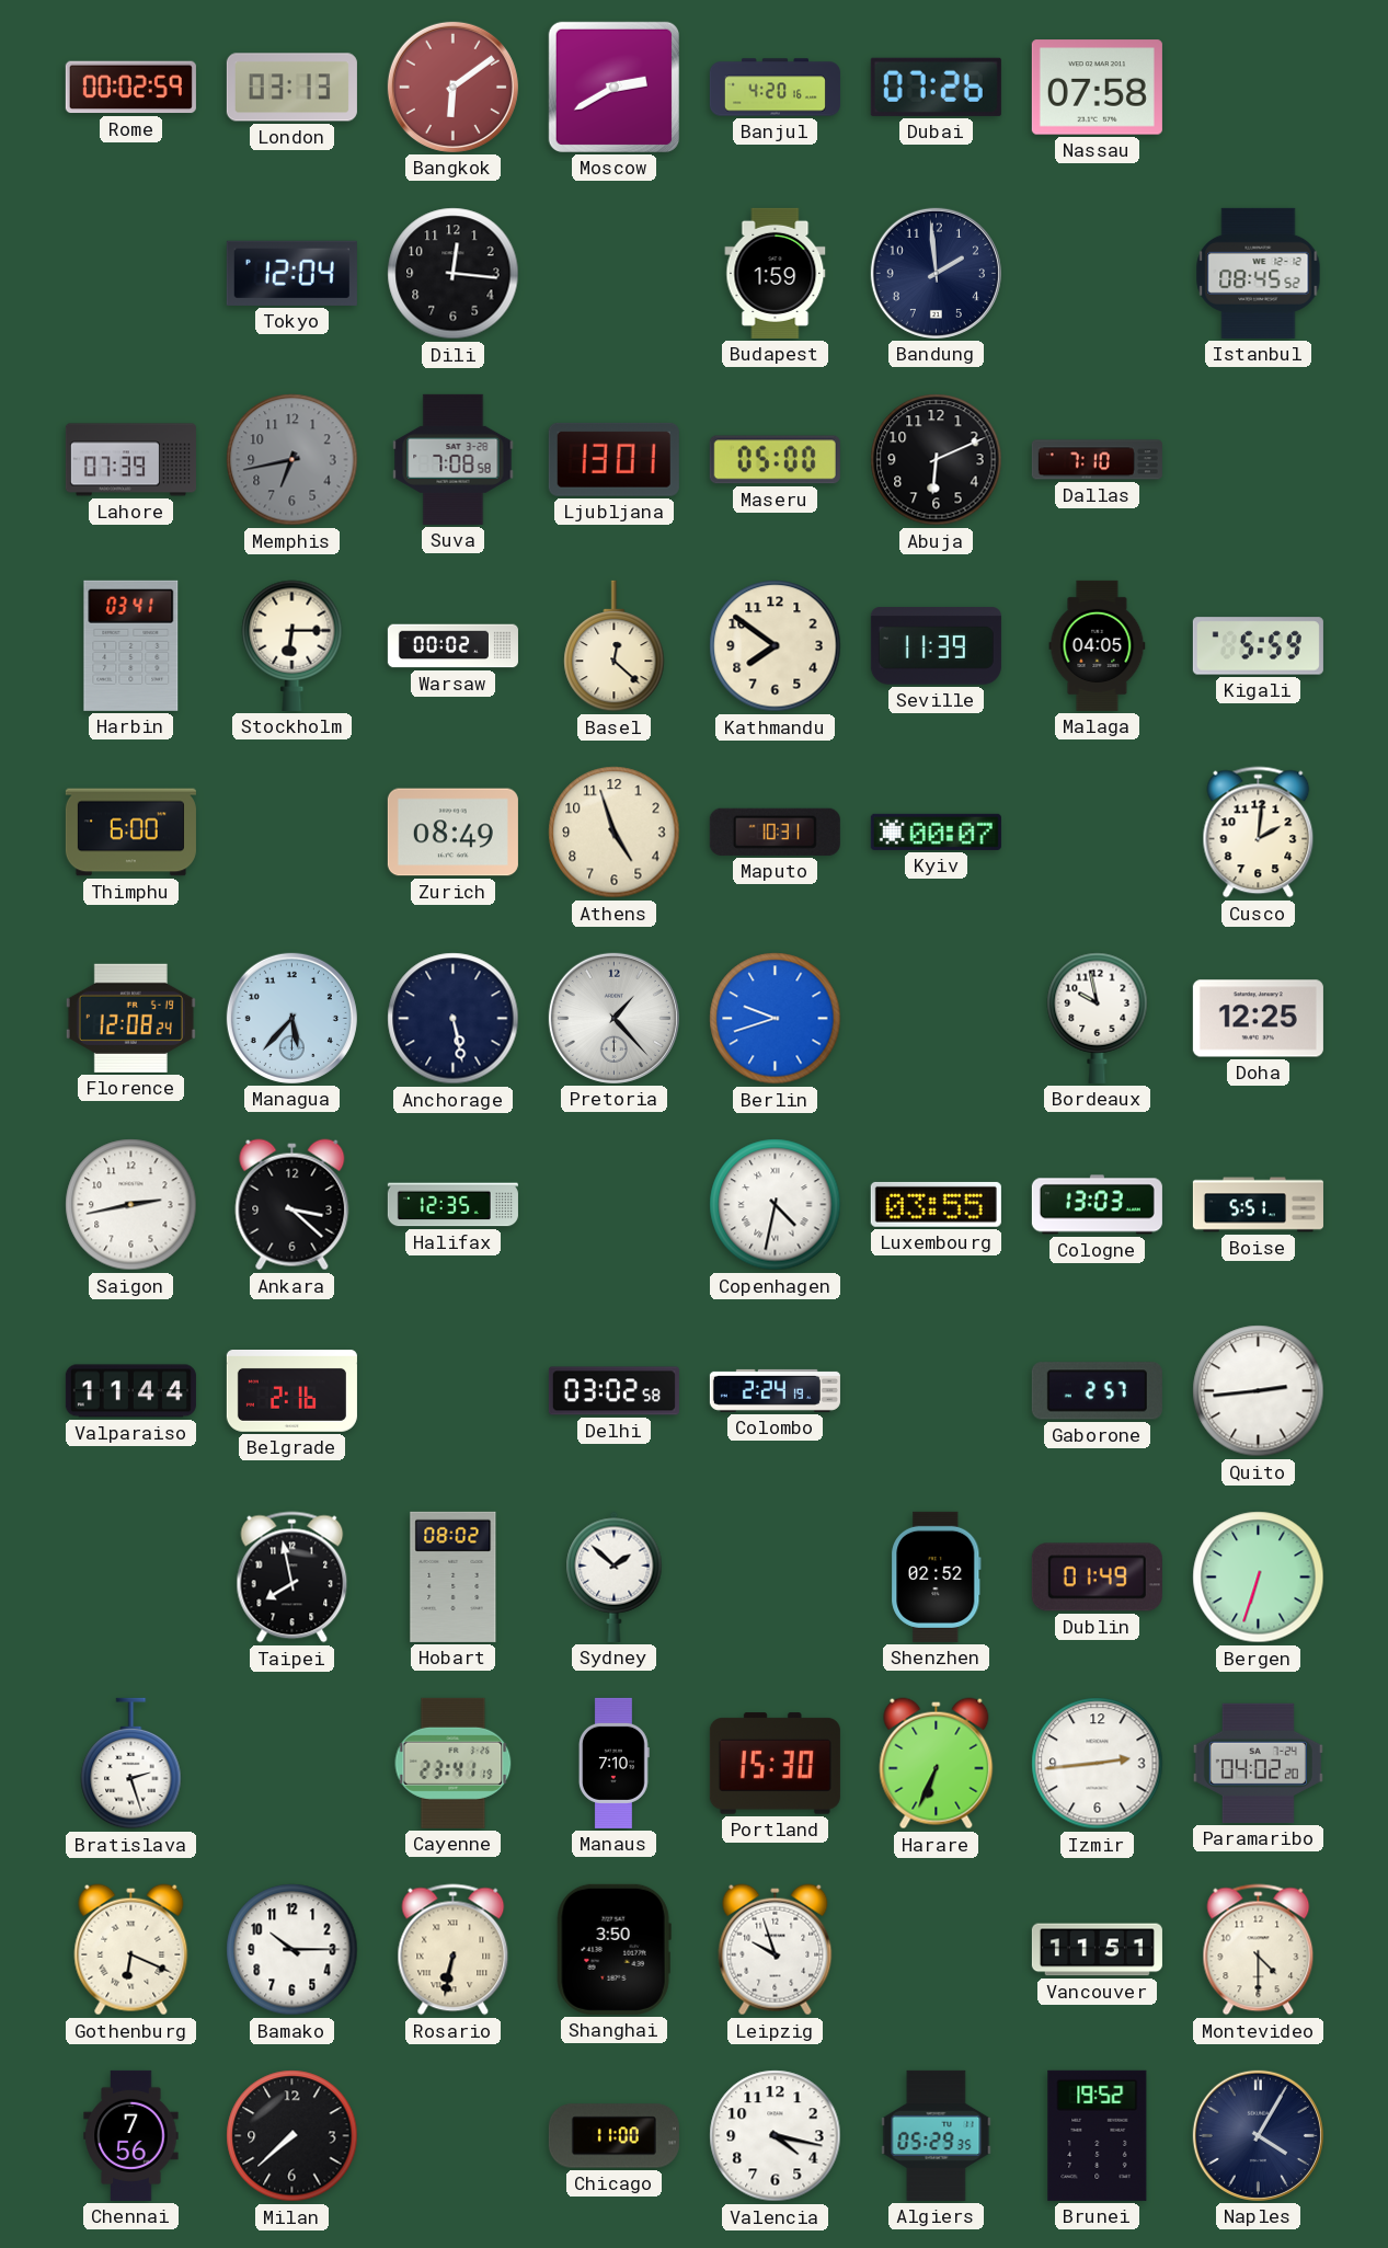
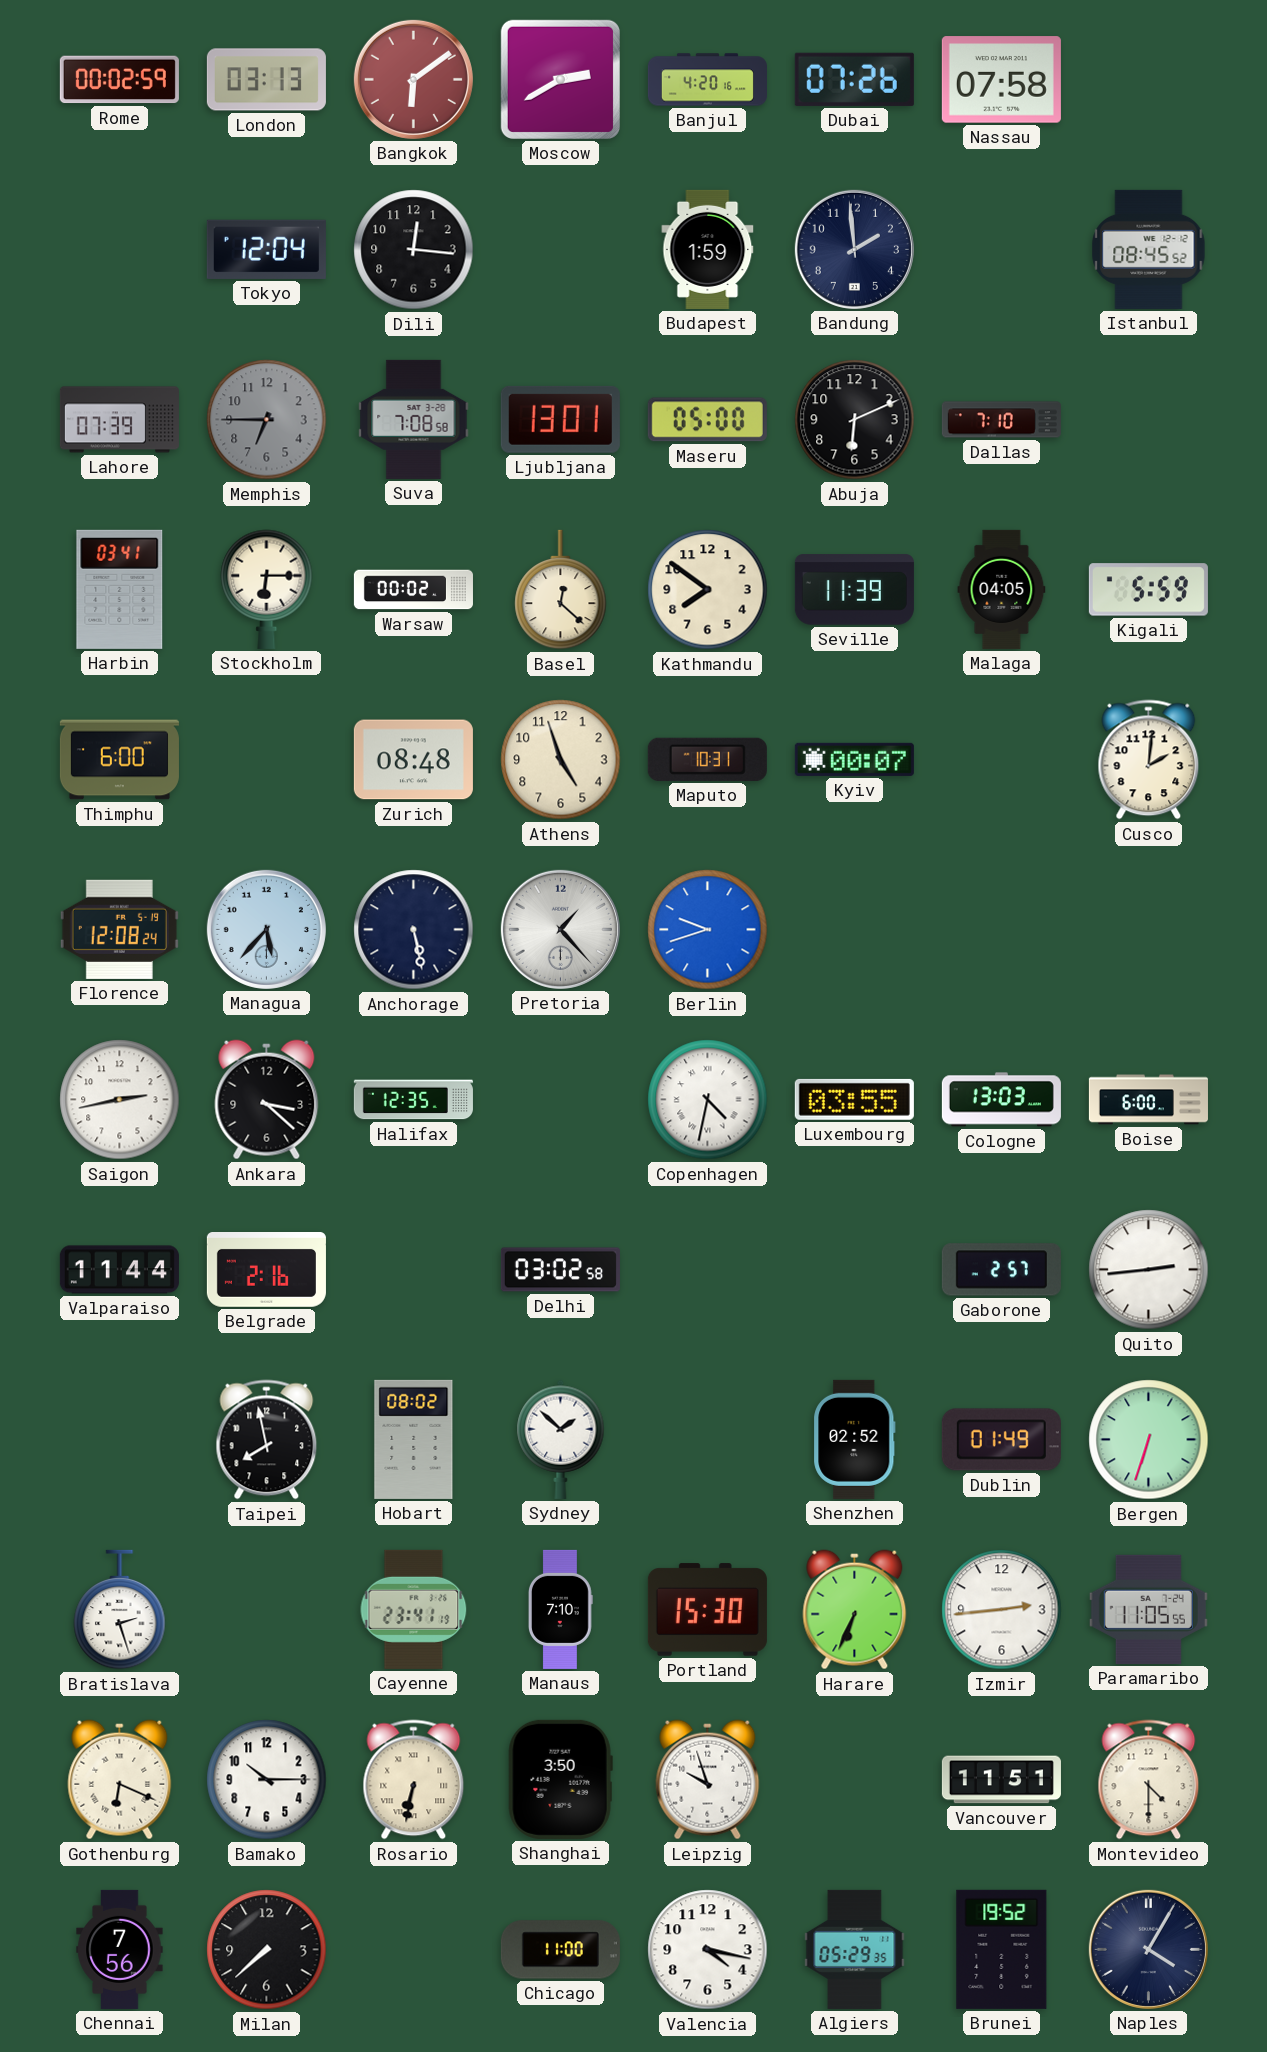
Memphis: 6:43 -> 6:45 (267, 420)
Zurich: 08:49 -> 08:48 (413, 760)
Bordeaux: 9:58 -> none (1098, 1018)
Doha: 12:25 -> none (1258, 1019)
Boise: 5:51 -> 6:00 (1148, 1100)
Colombo: 2:24 -> none (775, 1390)
Paramaribo: 04:02 -> 11:05 (1148, 1609)
